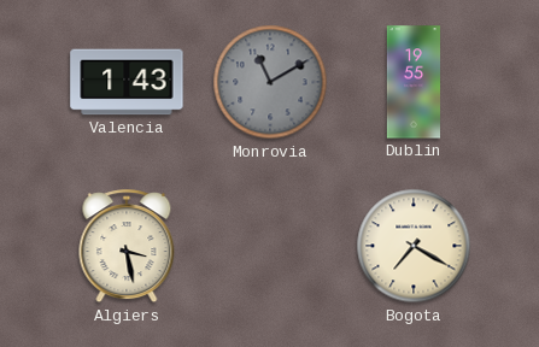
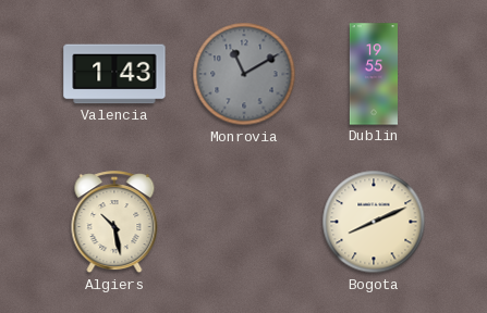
Algiers: 3:28 -> 10:28 (114, 223)
Bogota: 7:20 -> 8:11 (374, 222)
